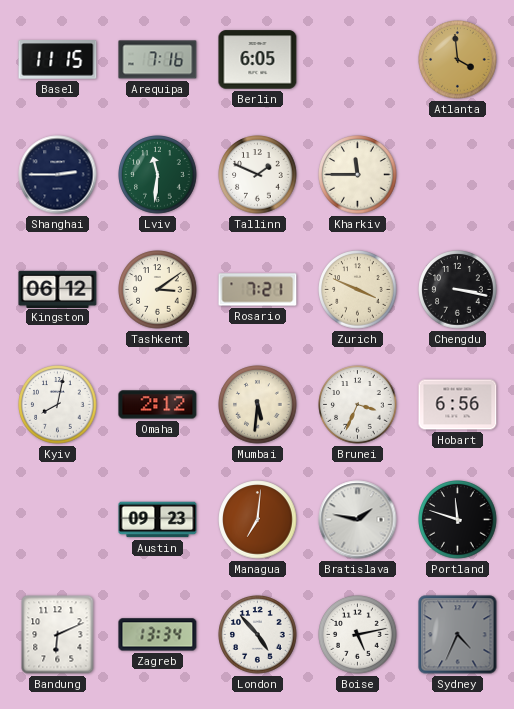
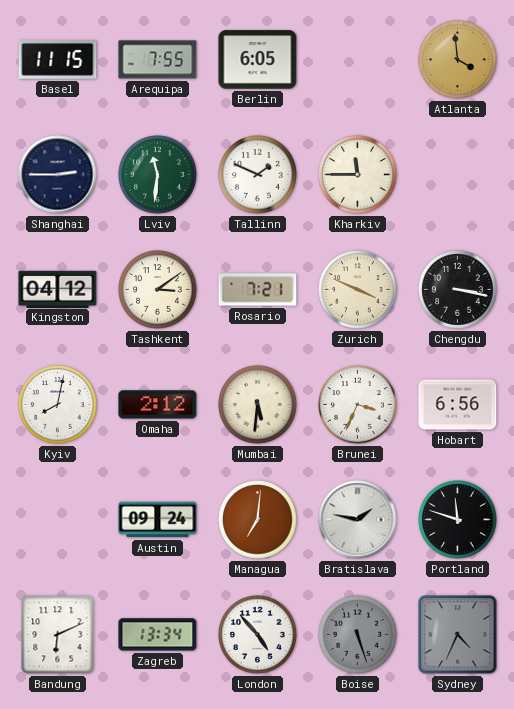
Arequipa: 7:16 -> 7:55 (158, 60)
Kingston: 06:12 -> 04:12 (58, 289)
Austin: 09:23 -> 09:24 (158, 520)
Boise: 5:13 -> 5:27 (358, 635)
Boise dial: white -> grey (358, 635)
